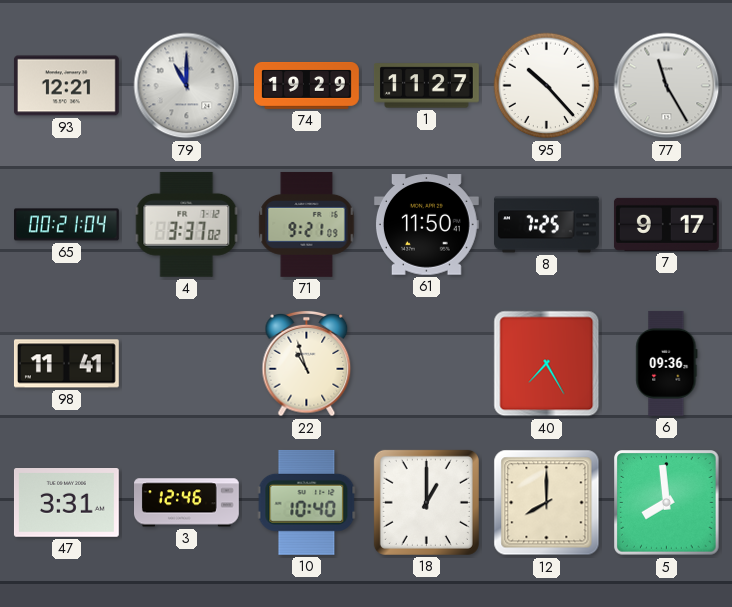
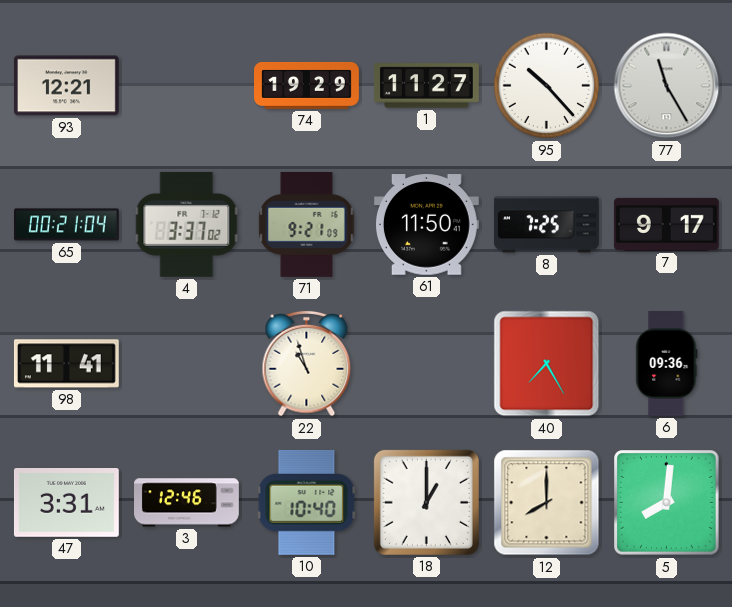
79: 11:00 -> none (187, 86)
5: 7:59 -> 8:01 (667, 503)
